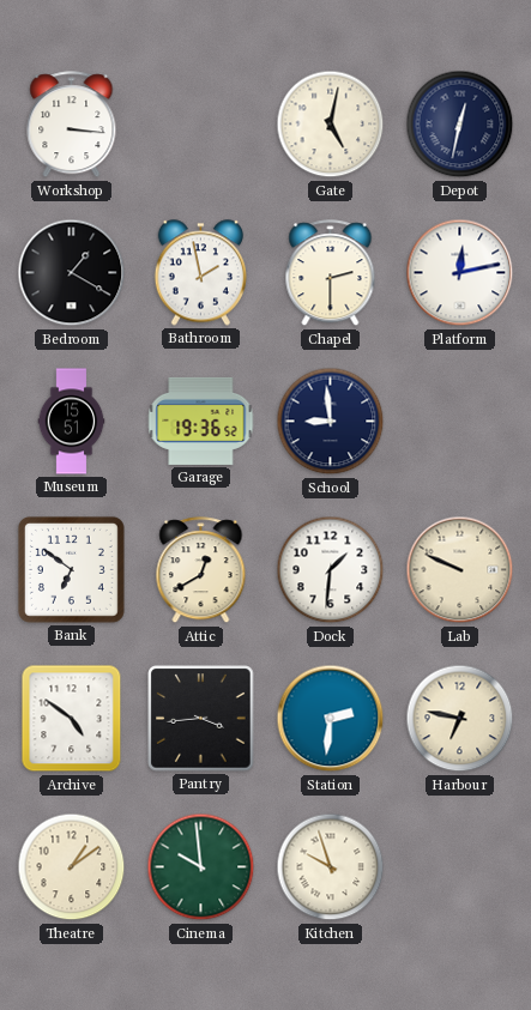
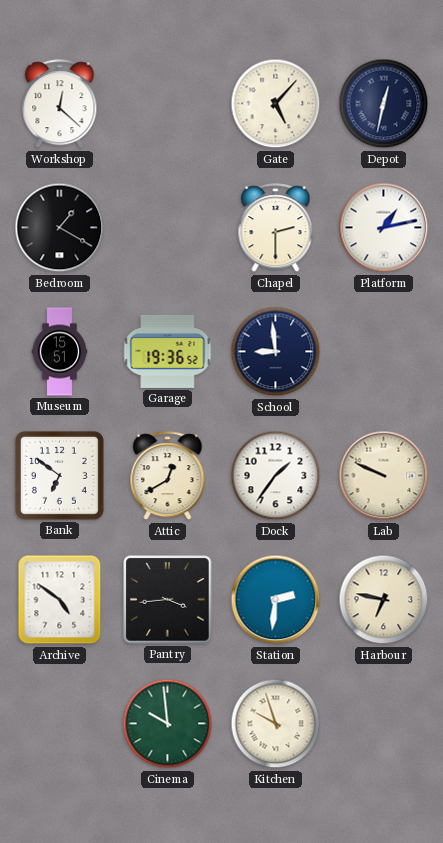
Workshop: 3:16 -> 12:22 (60, 104)
Gate: 5:02 -> 5:07 (276, 104)
Bathroom: 1:58 -> none (200, 273)
Platform: 12:13 -> 1:13 (384, 228)
Dock: 1:31 -> 1:36 (276, 476)
Theatre: 1:09 -> none (72, 867)
